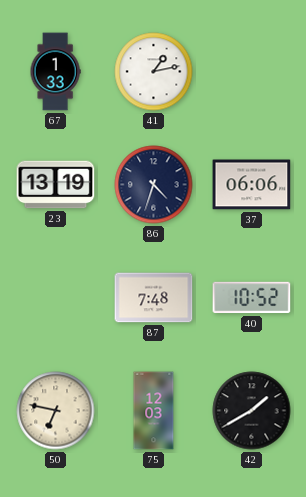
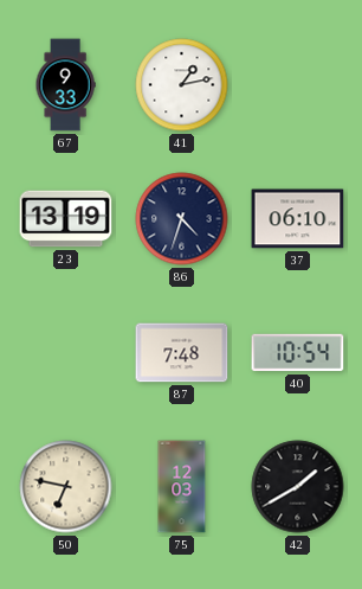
67: 1:33 -> 9:33 (65, 85)
37: 06:06 -> 06:10 (298, 219)
40: 10:52 -> 10:54 (298, 353)
